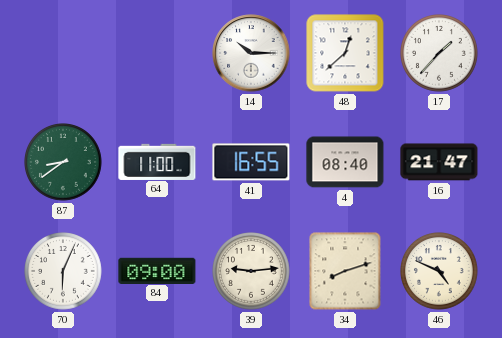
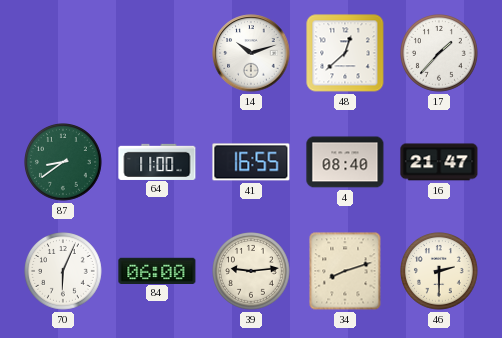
14: 10:15 -> 10:12 (251, 53)
84: 09:00 -> 06:00 (157, 270)
46: 4:49 -> 2:30 (440, 272)
